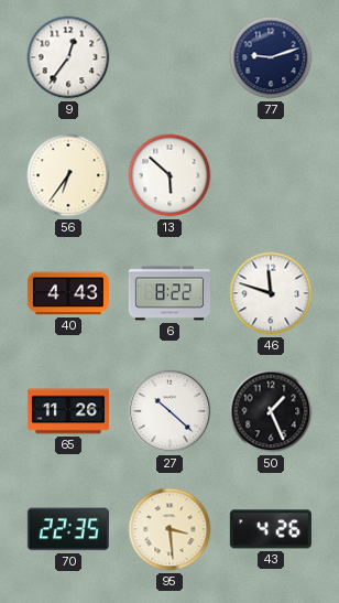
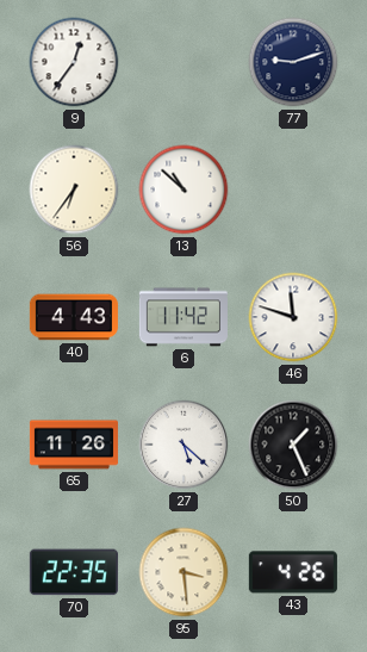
13: 5:52 -> 10:52 (183, 190)
6: 8:22 -> 11:42 (183, 317)
27: 10:22 -> 5:22 (183, 445)
